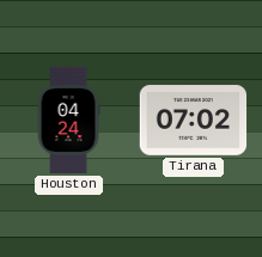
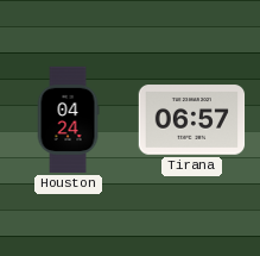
Tirana: 07:02 -> 06:57 (192, 120)
